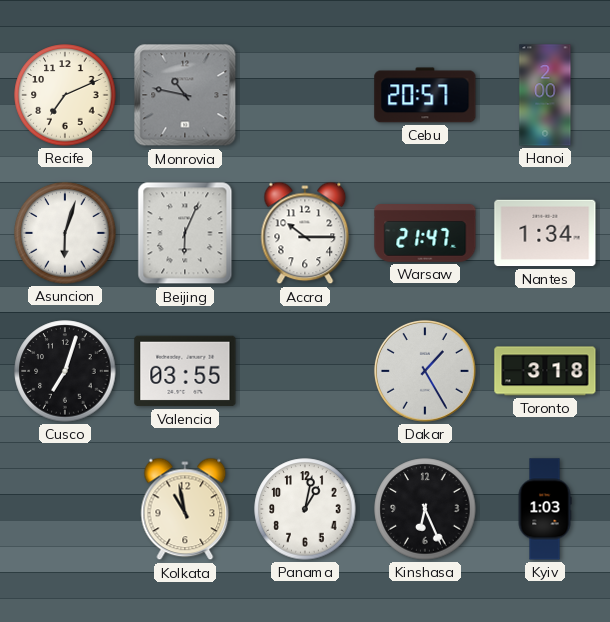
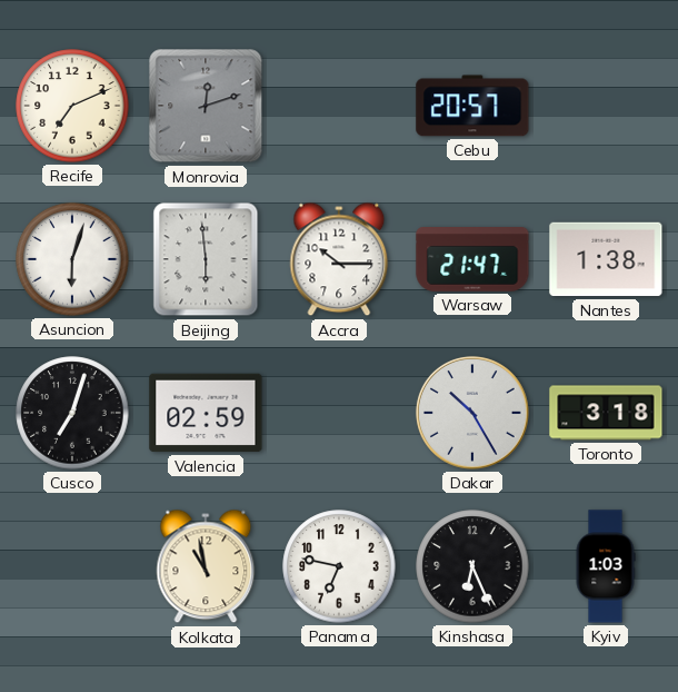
Monrovia: 10:47 -> 12:12 (206, 106)
Hanoi: 2:00 -> none (545, 95)
Beijing: 6:04 -> 5:59 (206, 259)
Nantes: 1:34 -> 1:38 (606, 259)
Valencia: 03:55 -> 02:59 (206, 413)
Dakar: 1:25 -> 10:25 (472, 413)
Panama: 1:02 -> 6:47 (339, 566)
